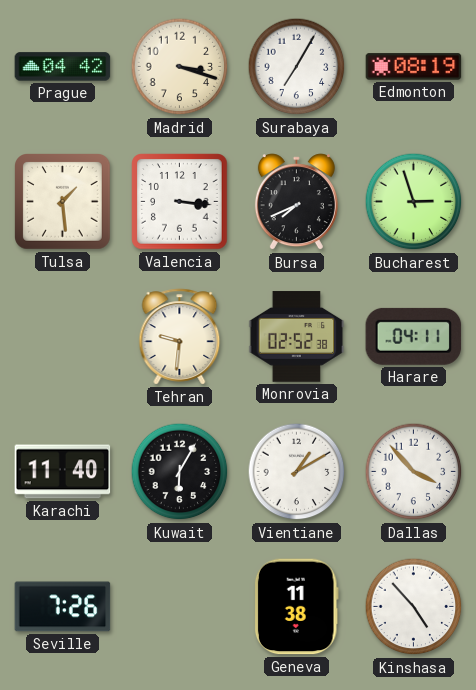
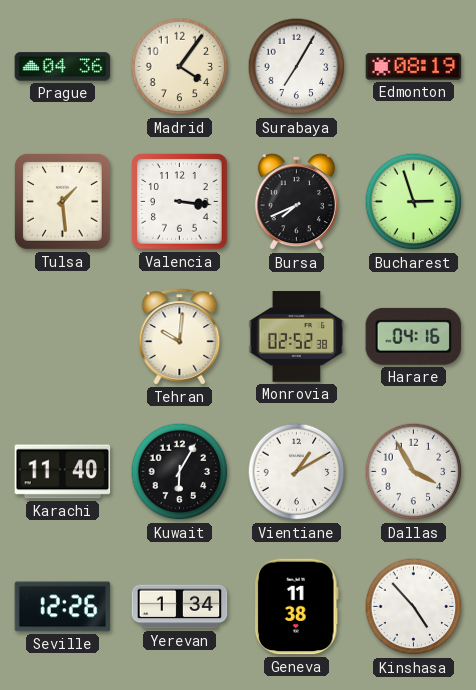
Prague: 04:42 -> 04:36 (63, 67)
Madrid: 3:18 -> 4:06 (180, 67)
Tehran: 9:31 -> 10:01 (180, 337)
Harare: 04:11 -> 04:16 (414, 336)
Dallas: 3:53 -> 3:55 (414, 472)
Seville: 7:26 -> 12:26 (63, 607)
Yerevan: none -> 1:34 (180, 607)
